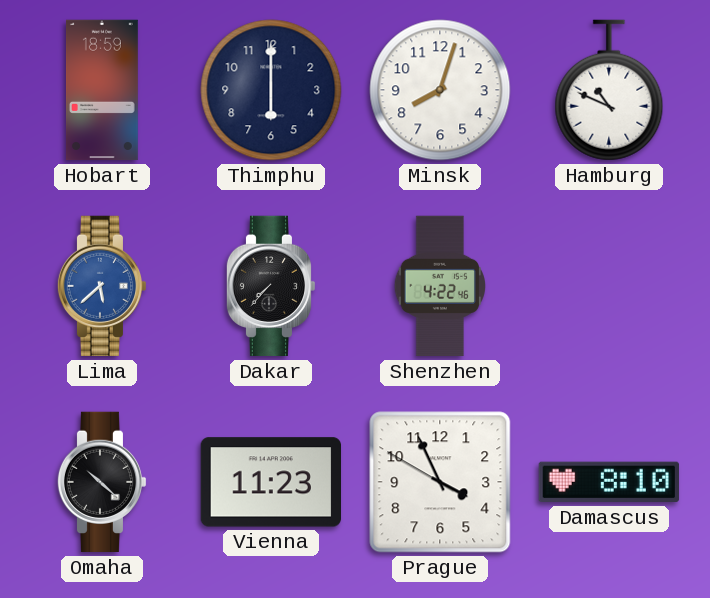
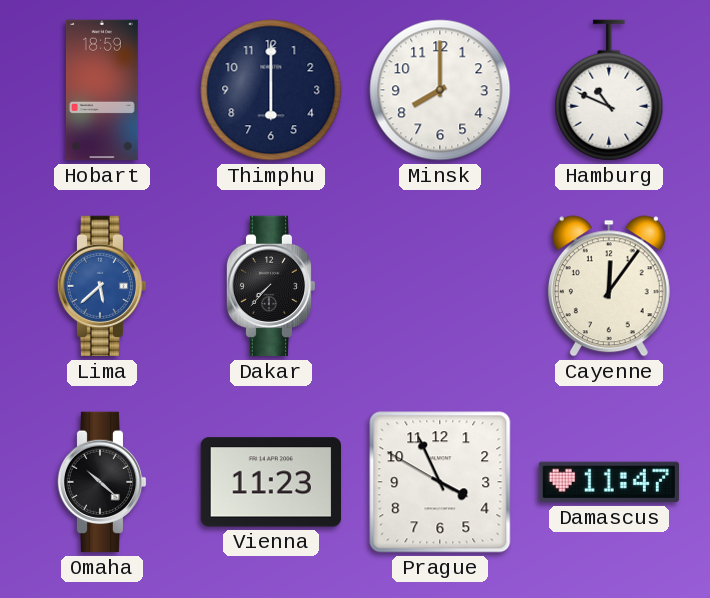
Minsk: 8:03 -> 8:00 (440, 90)
Shenzhen: 4:22 -> none (439, 286)
Cayenne: none -> 12:06 (609, 286)
Damascus: 8:10 -> 11:47 (608, 482)
